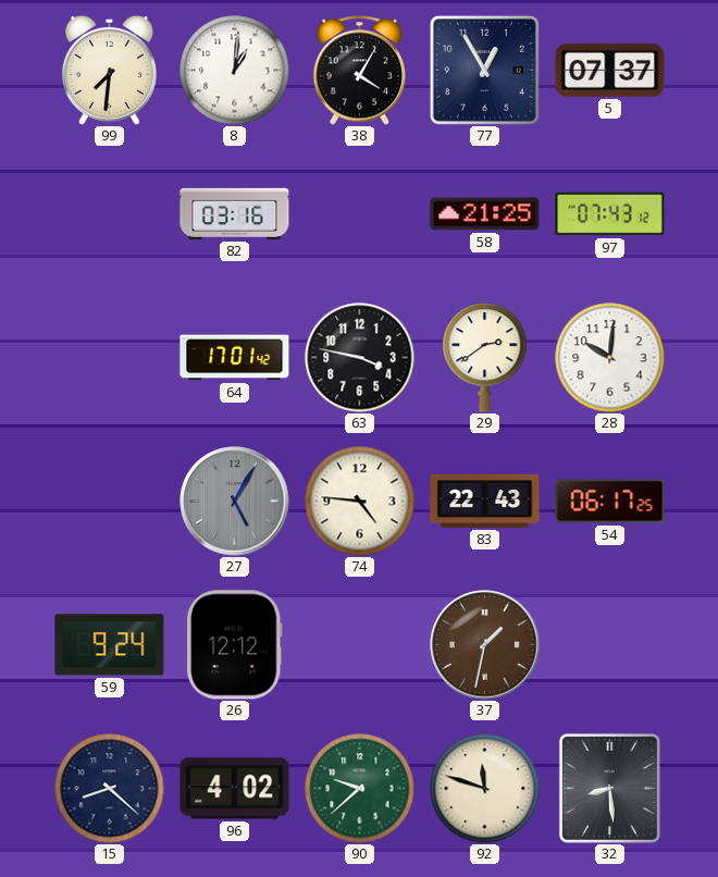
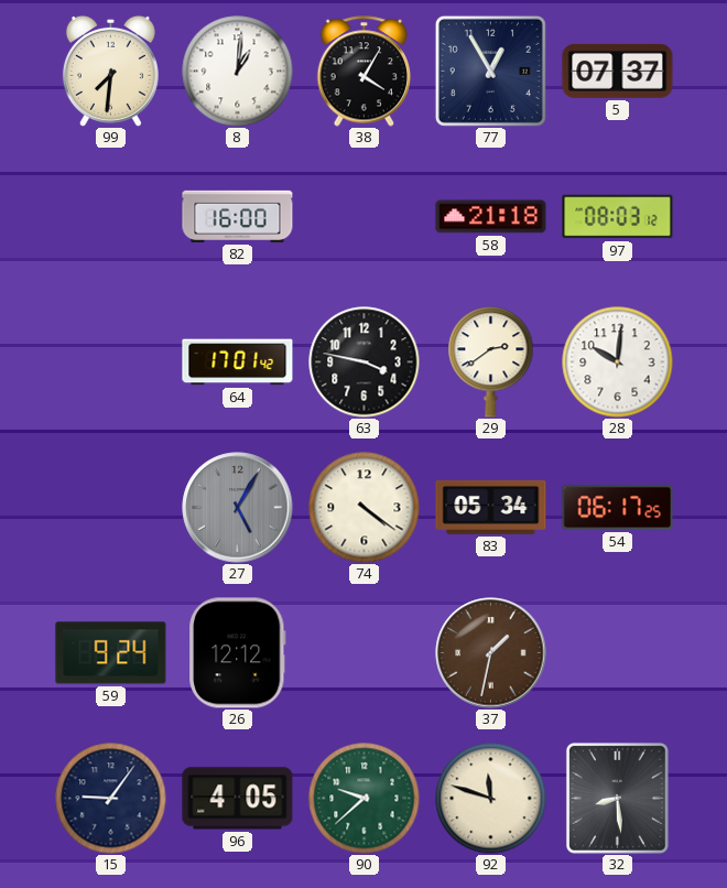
82: 03:16 -> 16:00 (238, 216)
58: 21:25 -> 21:18 (491, 217)
97: 07:43 -> 08:03 (618, 217)
74: 4:46 -> 4:21 (365, 508)
83: 22:43 -> 05:34 (491, 507)
15: 8:22 -> 9:06 (111, 799)
96: 4:02 -> 4:05 (238, 799)
